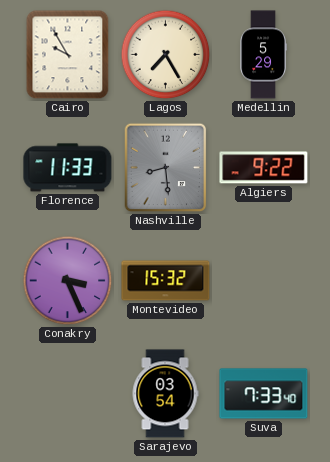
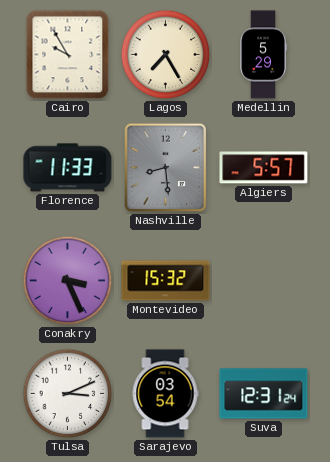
Algiers: 9:22 -> 5:57 (264, 168)
Tulsa: none -> 3:11 (68, 394)
Suva: 7:33 -> 12:31 (264, 394)
